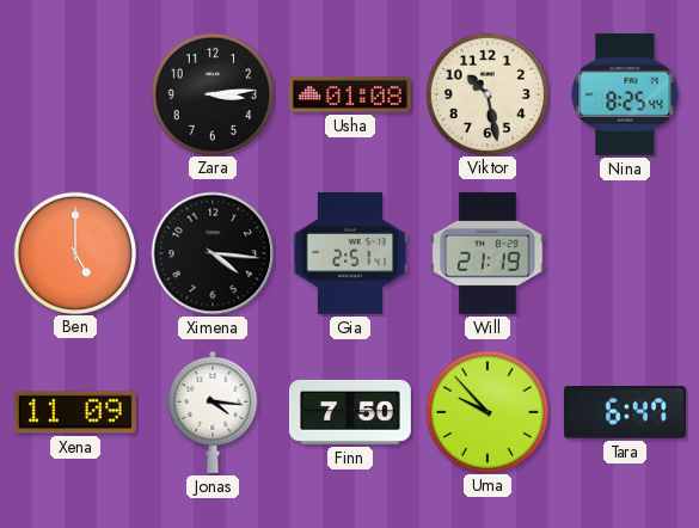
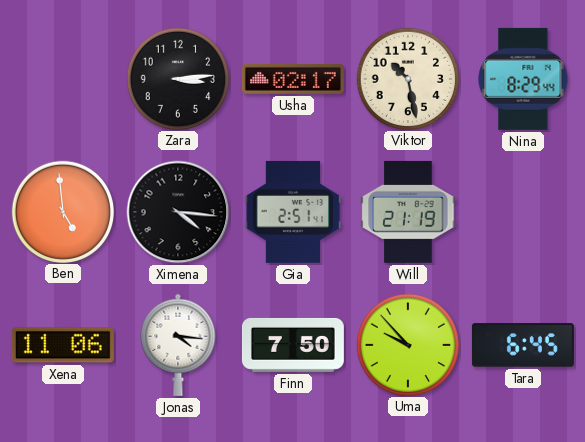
Usha: 01:08 -> 02:17 (293, 79)
Nina: 8:25 -> 8:29 (523, 79)
Ben: 5:00 -> 4:59 (62, 211)
Xena: 11:09 -> 11:06 (63, 345)
Tara: 6:47 -> 6:45 (523, 345)
